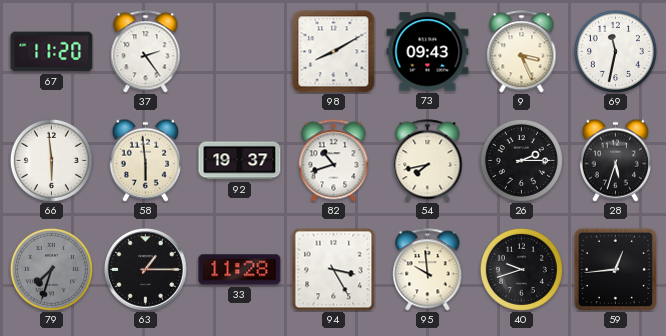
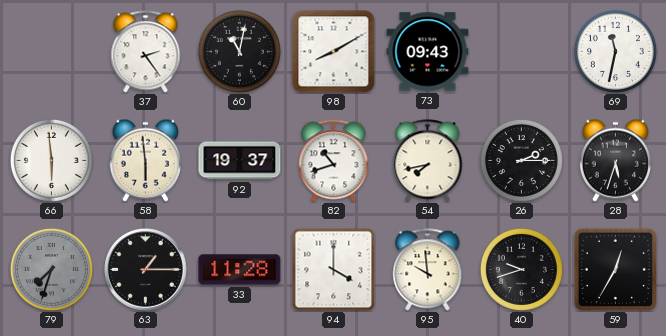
67: 11:20 -> none (52, 52)
60: none -> 11:02 (239, 51)
9: 3:26 -> none (522, 52)
94: 3:25 -> 4:00 (333, 269)
59: 12:44 -> 12:35 (615, 269)
